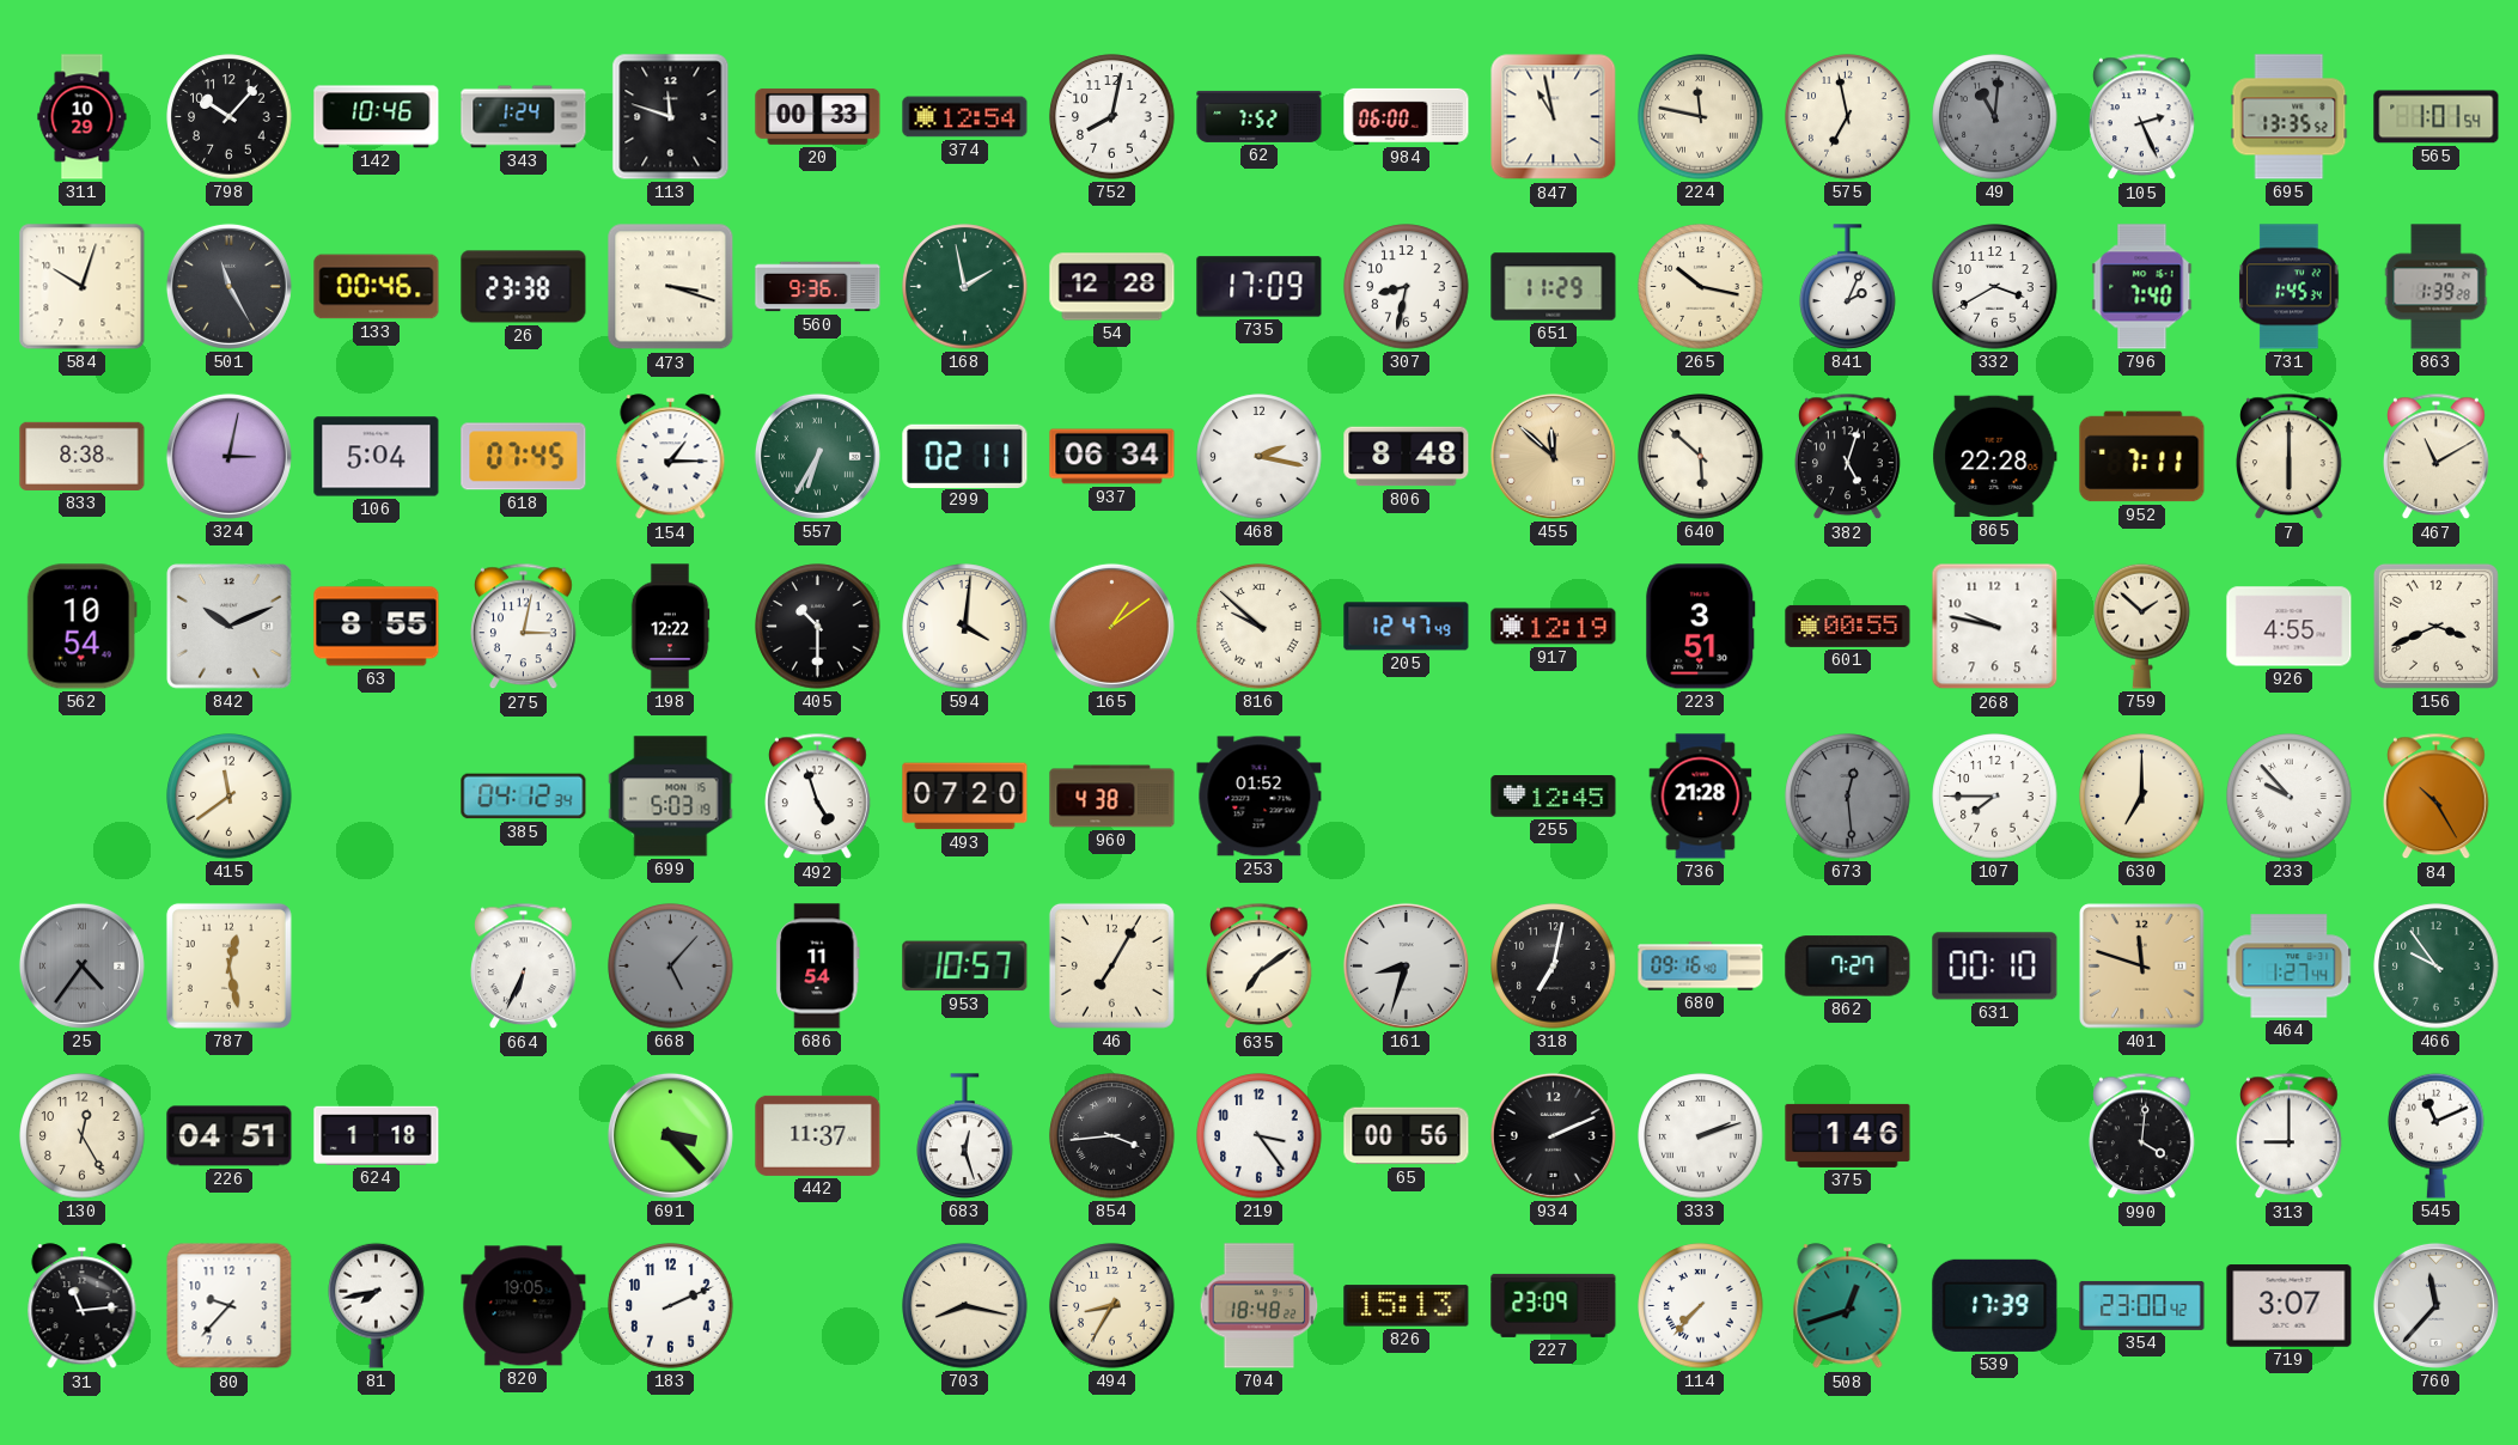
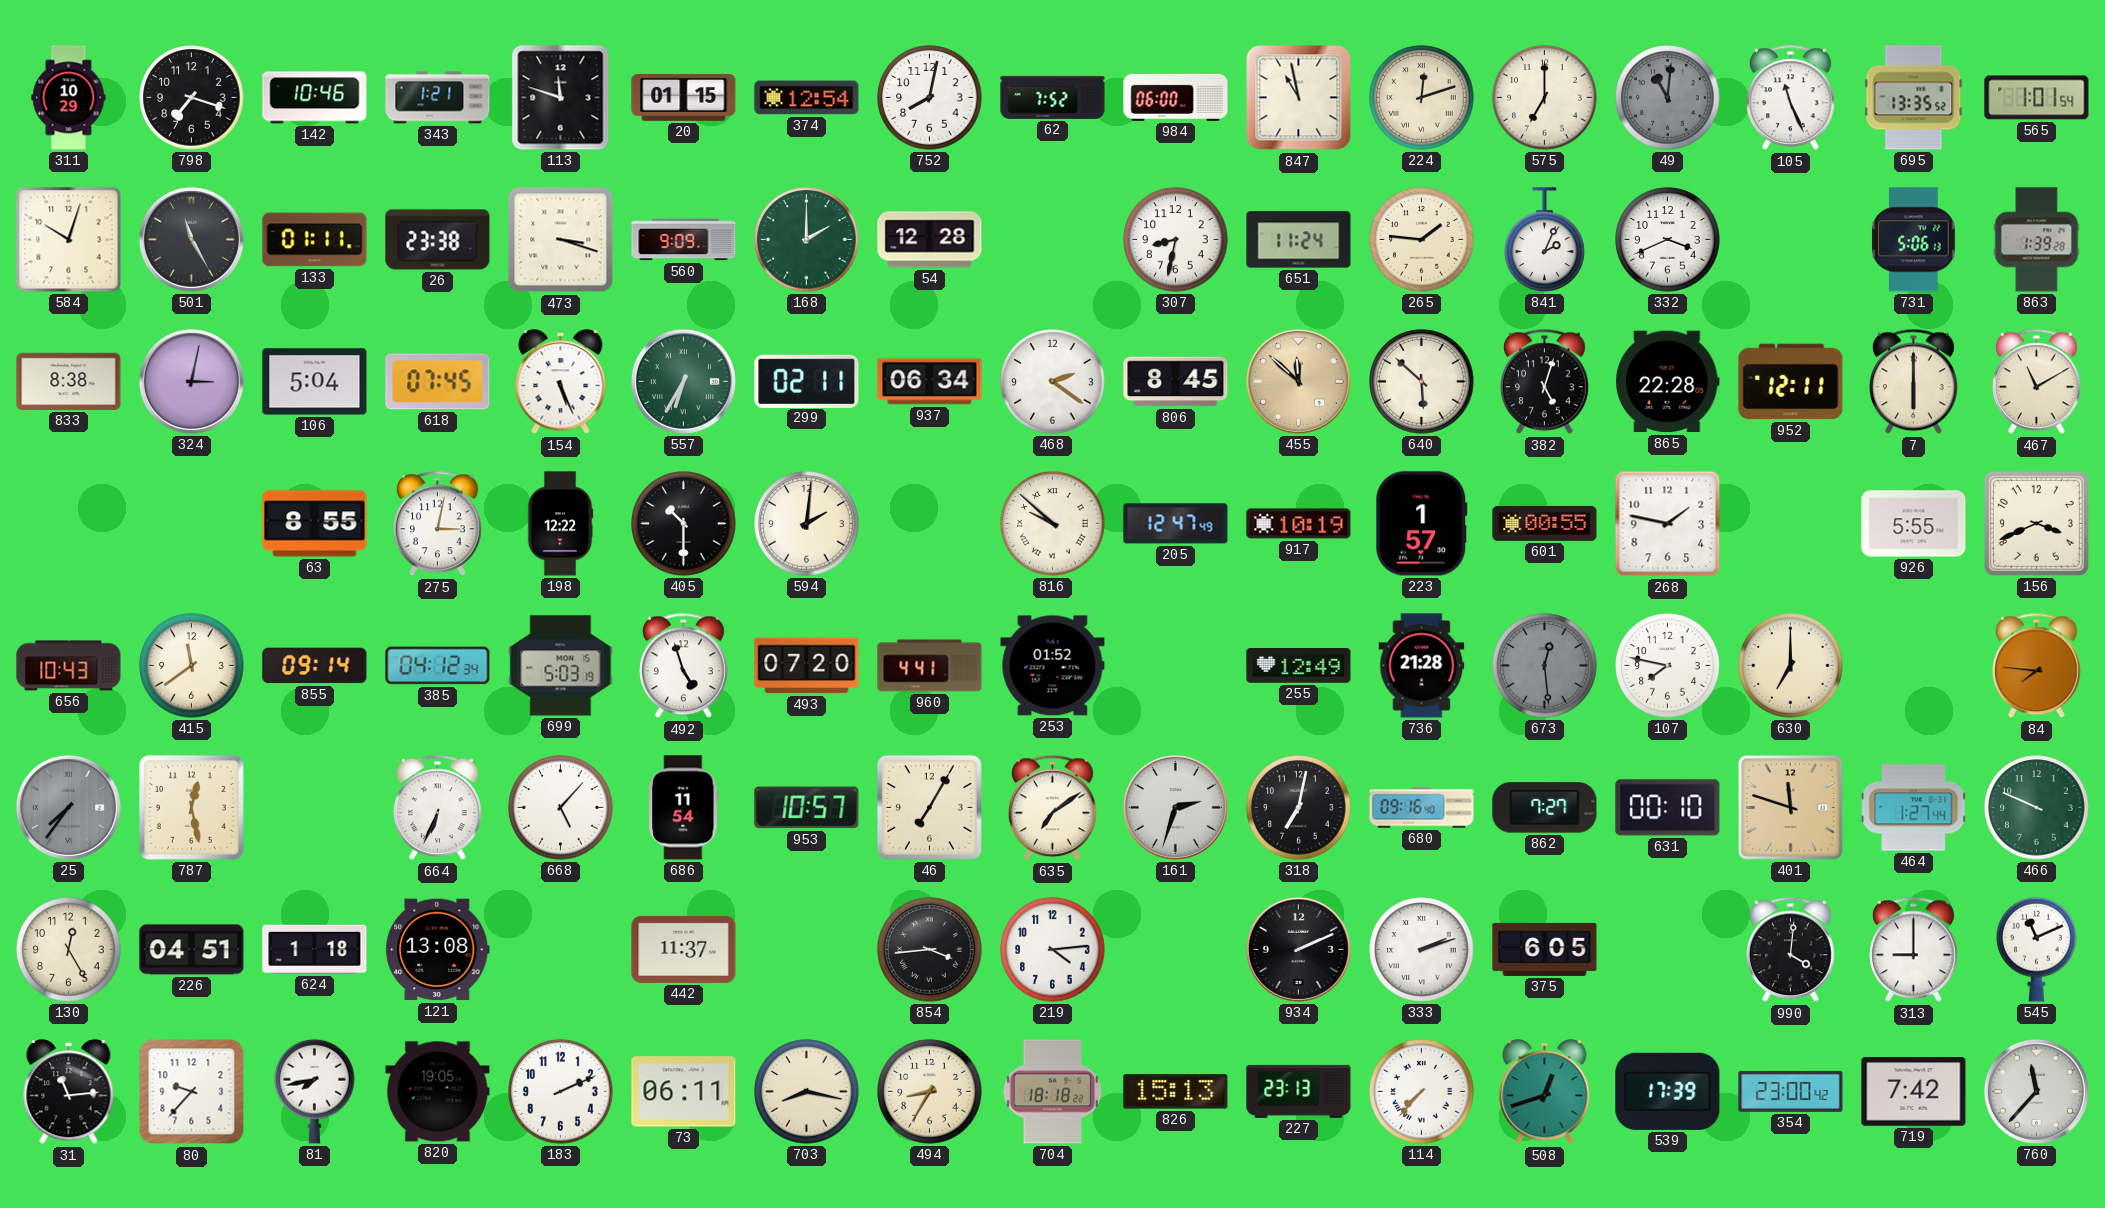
798: 10:07 -> 7:18 (192, 98)
343: 1:24 -> 1:21 (438, 98)
20: 00:33 -> 01:15 (684, 97)
224: 11:47 -> 12:12 (1422, 98)
575: 6:58 -> 7:00 (1545, 98)
105: 2:26 -> 11:26 (1791, 98)
133: 00:46 -> 01:11 (315, 240)
560: 9:36 -> 9:09 (684, 240)
168: 1:58 -> 2:00 (807, 240)
735: 17:09 -> none (1260, 287)
651: 11:29 -> 11:24 (1299, 240)
265: 10:17 -> 1:46 (1422, 240)
332: 3:40 -> 3:41 (1668, 240)
796: 7:40 -> none (2142, 287)
731: 1:45 -> 5:06 (1914, 240)
154: 1:15 -> 5:26 (561, 382)
468: 2:17 -> 2:21 (1053, 382)
806: 8:48 -> 8:45 (1176, 382)
952: 7:11 -> 12:11 (1791, 382)
562: 10:54 -> none (81, 627)
842: 10:11 -> none (230, 627)
594: 4:01 -> 2:01 (807, 524)
165: 1:09 -> none (1111, 626)
917: 12:19 -> 10:19 (1299, 524)
223: 3:51 -> 1:57 (1422, 524)
268: 9:47 -> 1:47 (1668, 524)
759: 1:52 -> none (2142, 626)
926: 4:55 -> 5:55 (1914, 524)
656: none -> 10:43 (69, 666)
855: none -> 09:14 (315, 666)
960: 4:38 -> 4:41 (930, 666)
255: 12:45 -> 12:49 (1299, 666)
107: 7:45 -> 7:47 (1668, 666)
233: 9:53 -> none (2290, 797)
84: 10:25 -> 7:46 (2037, 666)
25: 4:36 -> 7:36 (68, 807)
668 dial: grey -> white (561, 808)
161: 8:33 -> 2:33 (1175, 807)
466: 9:54 -> 9:49 (2037, 808)
121: none -> 13:08 (438, 950)
691: 3:23 -> none (670, 1135)
683: 12:27 -> none (965, 1136)
219: 3:24 -> 4:14 (1053, 950)
65: 00:56 -> none (1407, 1136)
375: 1:46 -> 6:05 (1545, 949)
73: none -> 06:11 (684, 1092)
704: 18:48 -> 18:18 (1053, 1092)
227: 23:09 -> 23:13 (1299, 1091)
719: 3:07 -> 7:42 (1914, 1092)
